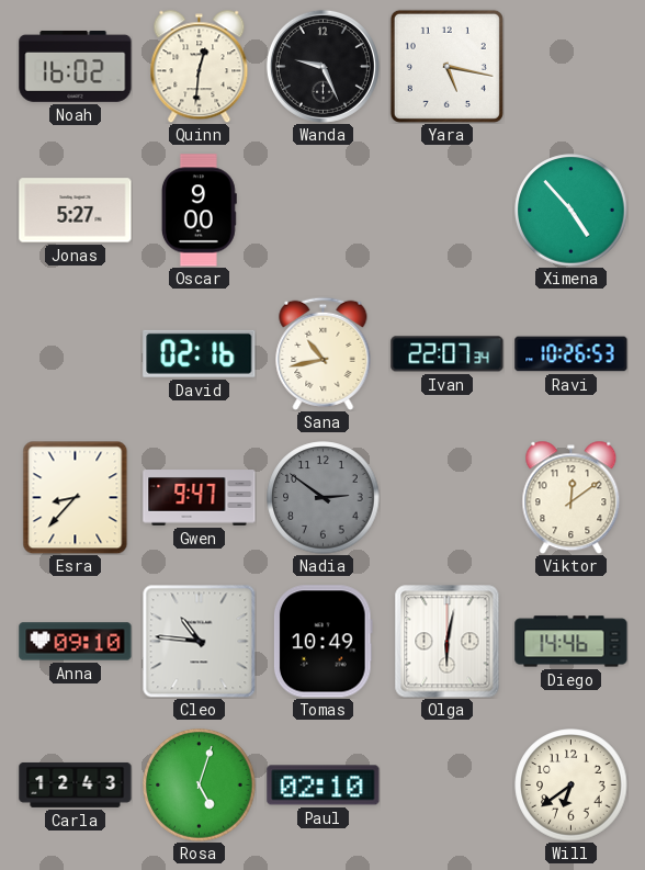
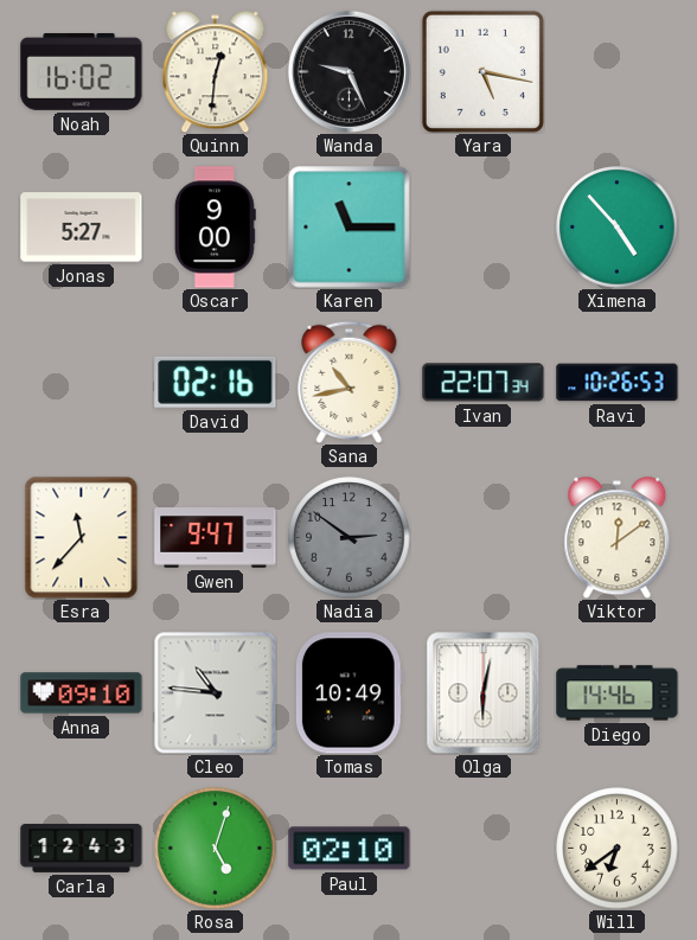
Karen: none -> 11:15 (350, 228)
Esra: 8:37 -> 11:37 (82, 537)
